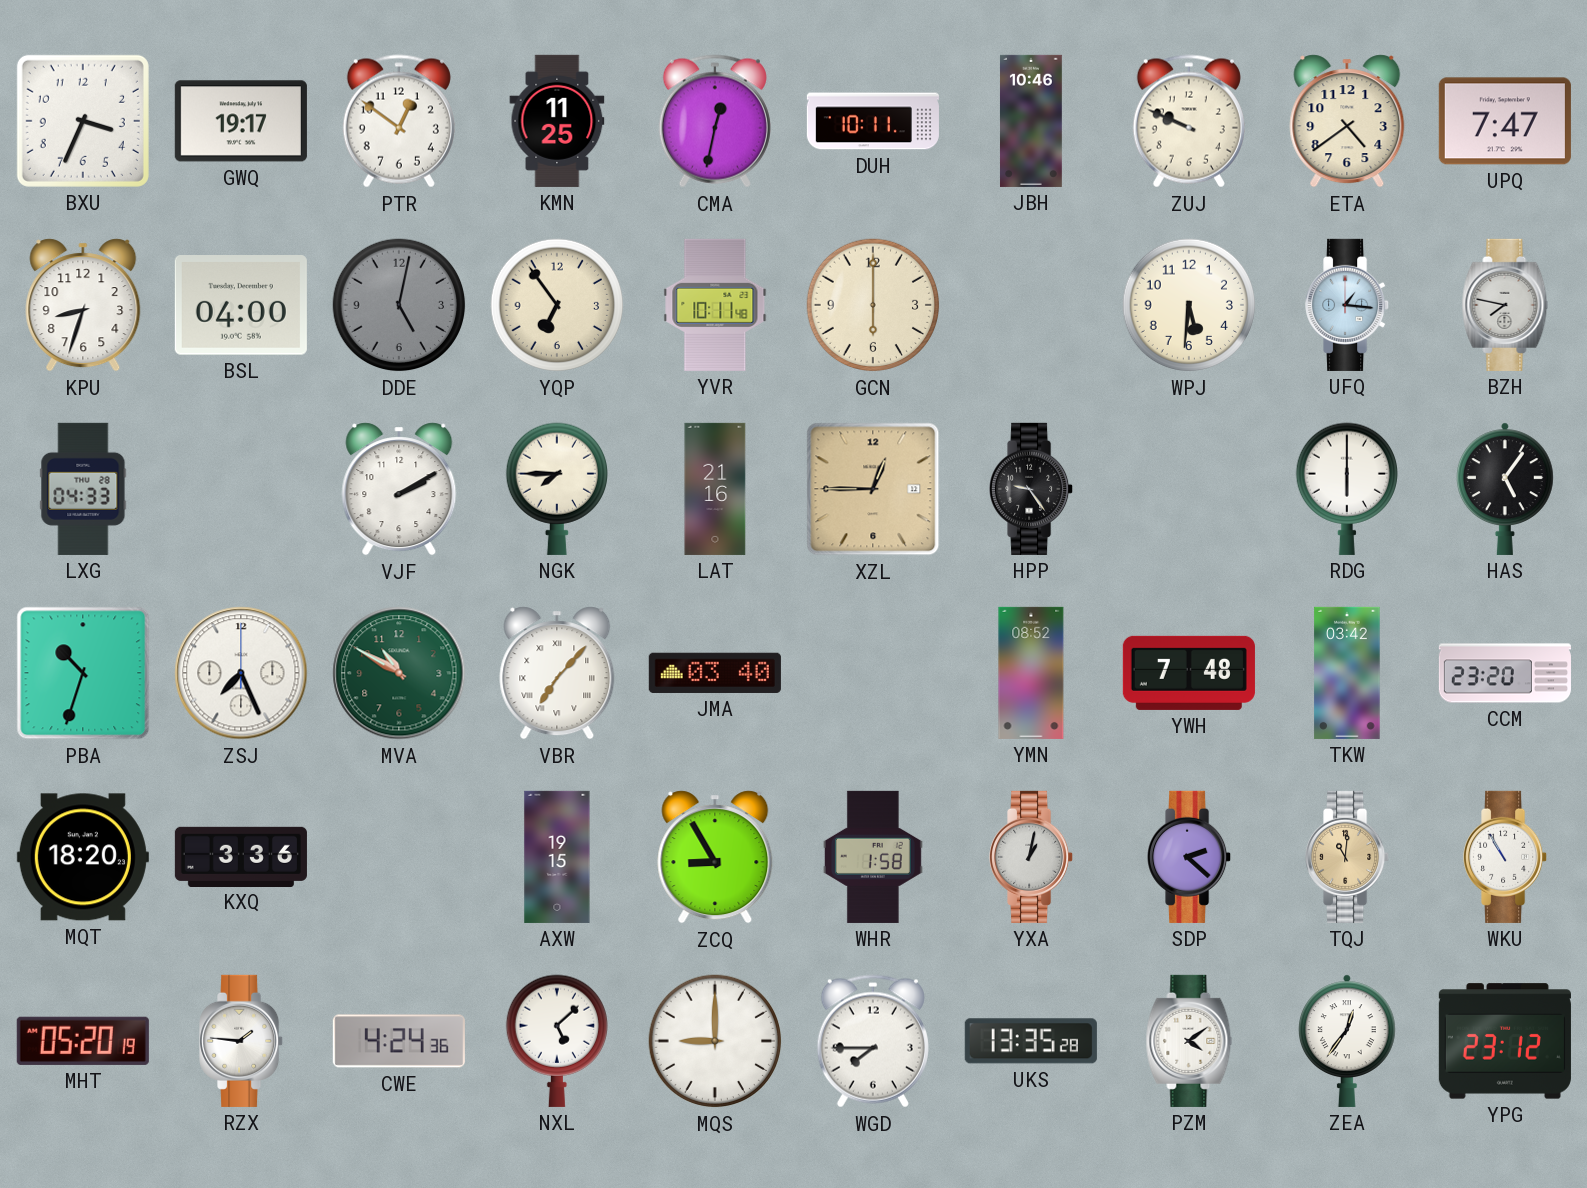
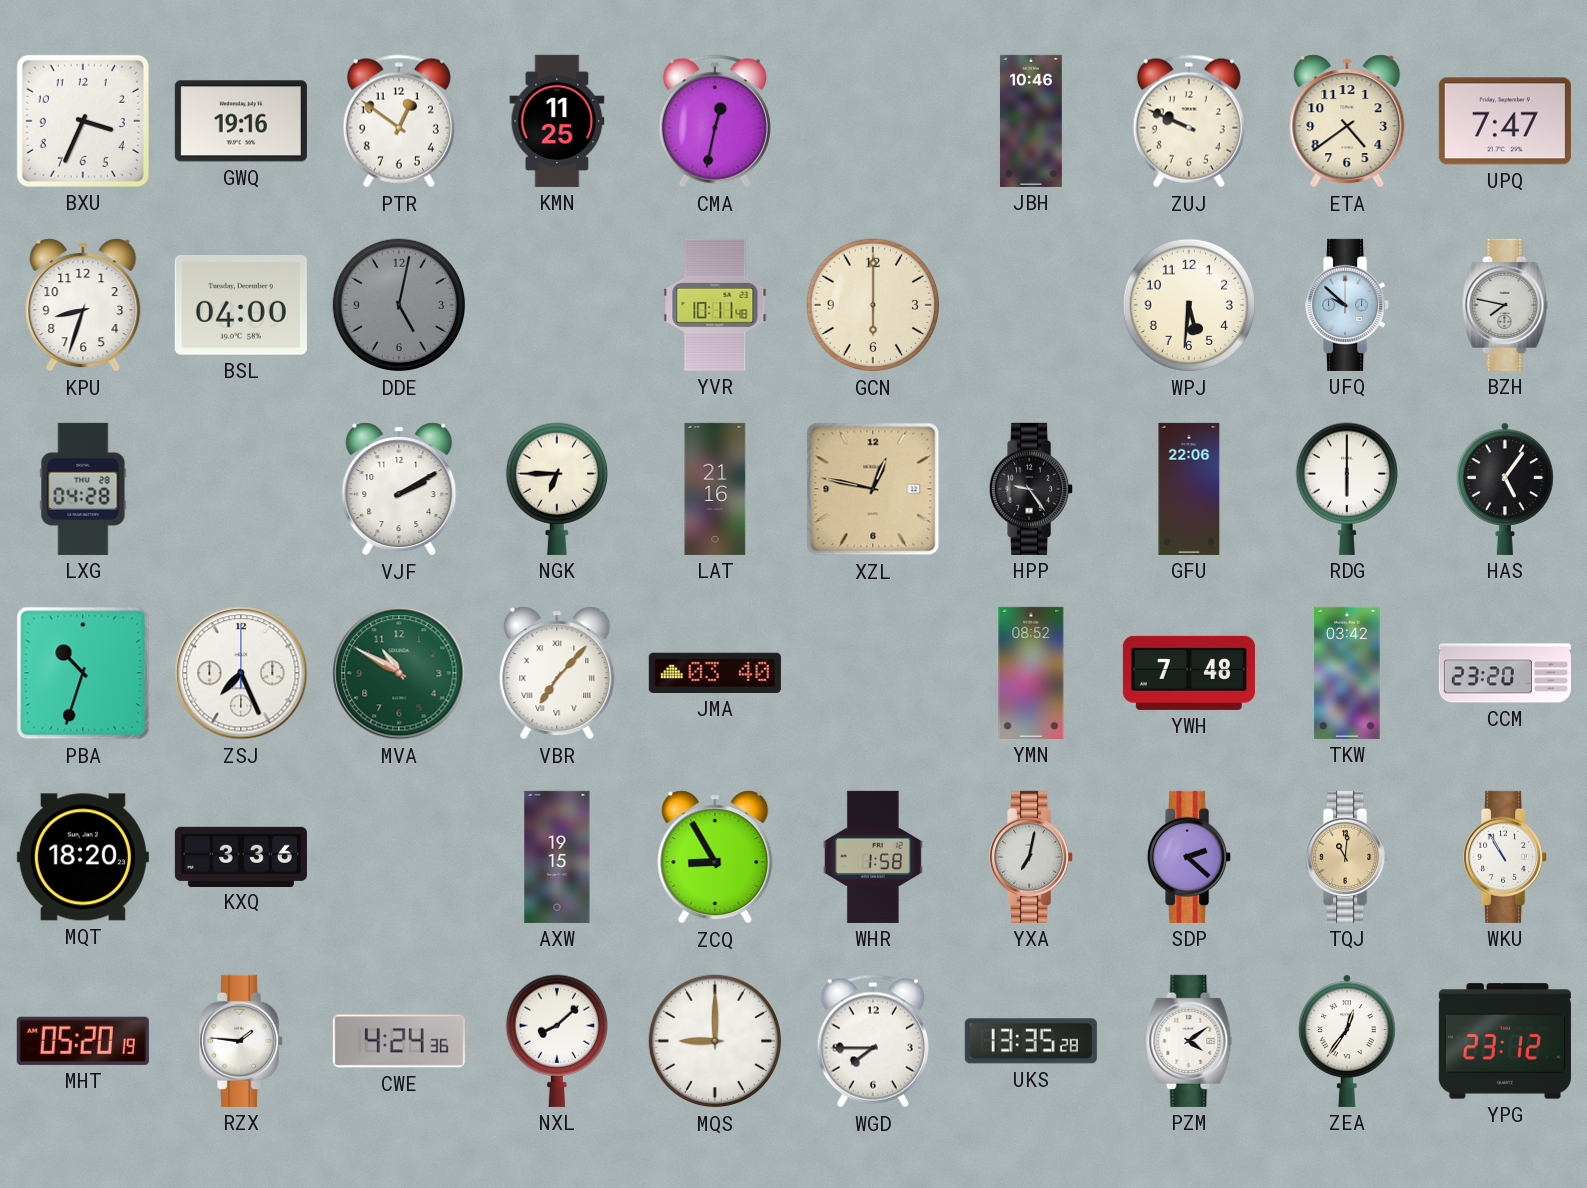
GWQ: 19:17 -> 19:16 (241, 121)
DUH: 10:11 -> none (873, 121)
YQP: 6:54 -> none (557, 305)
UFQ: 1:16 -> 9:52 (1348, 305)
LXG: 04:33 -> 04:28 (83, 489)
NGK: 7:45 -> 6:45 (557, 489)
XZL: 12:45 -> 12:47 (873, 489)
GFU: none -> 22:06 (1189, 489)
YXA: 1:02 -> 7:02 (1032, 857)
NXL: 5:08 -> 8:08 (557, 1041)
